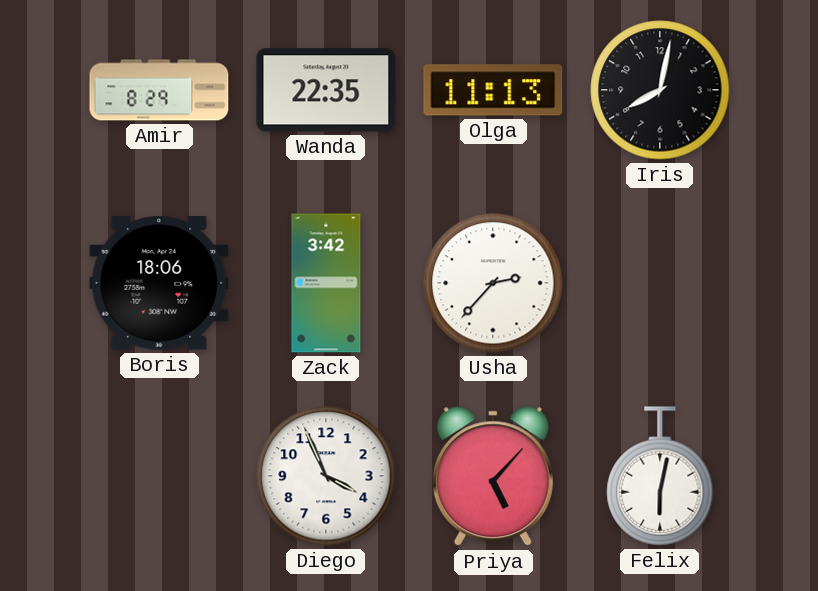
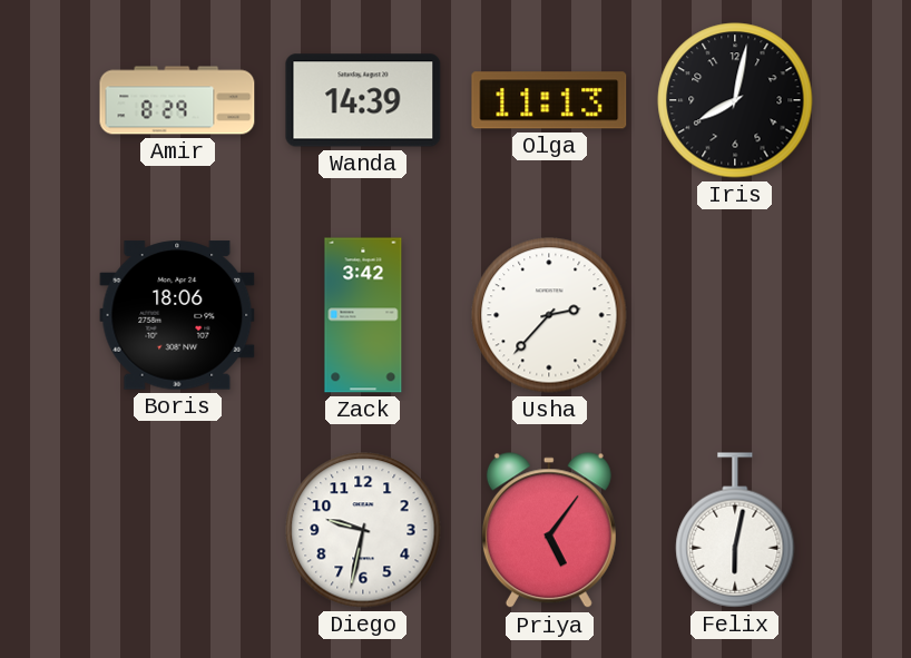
Wanda: 22:35 -> 14:39 (363, 100)
Diego: 3:56 -> 9:32 (363, 530)
Priya: 5:07 -> 5:06 (549, 531)
